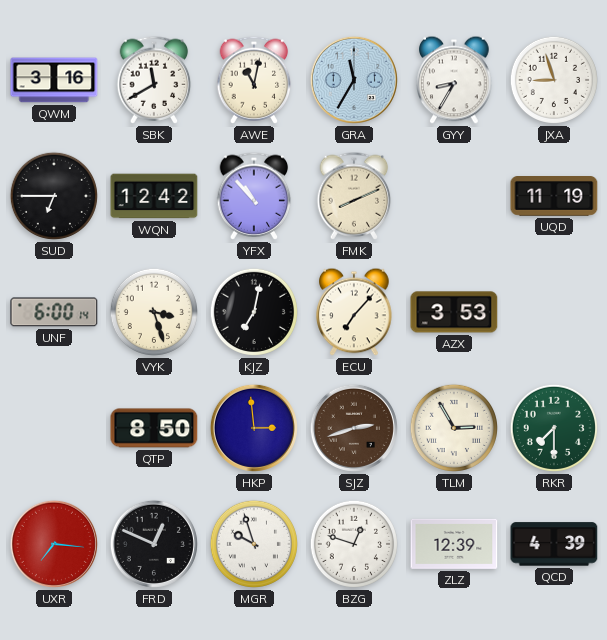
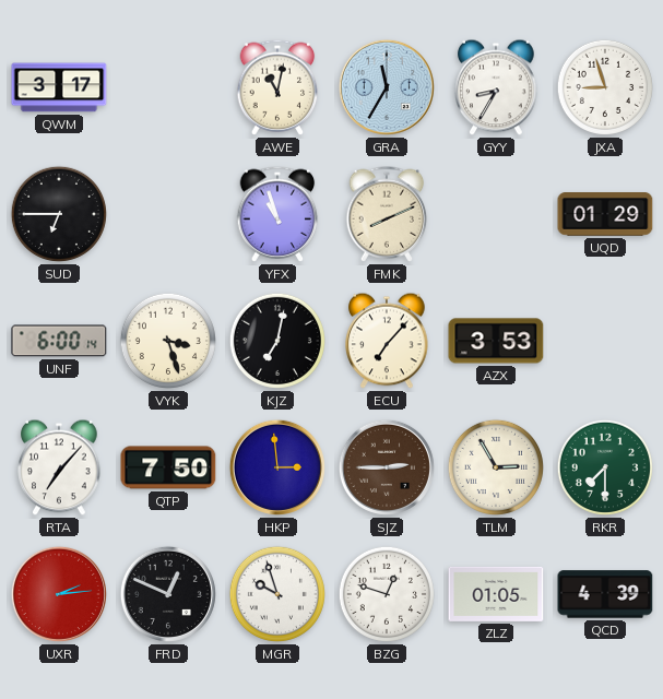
QWM: 3:16 -> 3:17 (59, 87)
SBK: 11:40 -> none (154, 80)
WQN: 12:42 -> none (154, 196)
YFX: 10:53 -> 10:57 (277, 214)
UQD: 11:19 -> 01:29 (605, 215)
RTA: none -> 7:07 (59, 467)
QTP: 8:50 -> 7:50 (168, 467)
SJZ: 2:42 -> 2:45 (387, 467)
UXR: 7:16 -> 2:14 (59, 594)
ZLZ: 12:39 -> 01:05 (496, 594)
